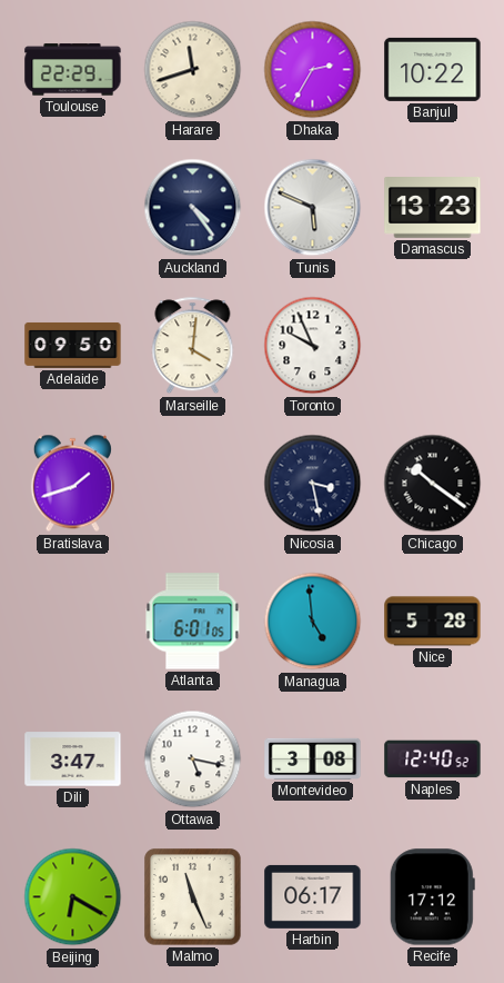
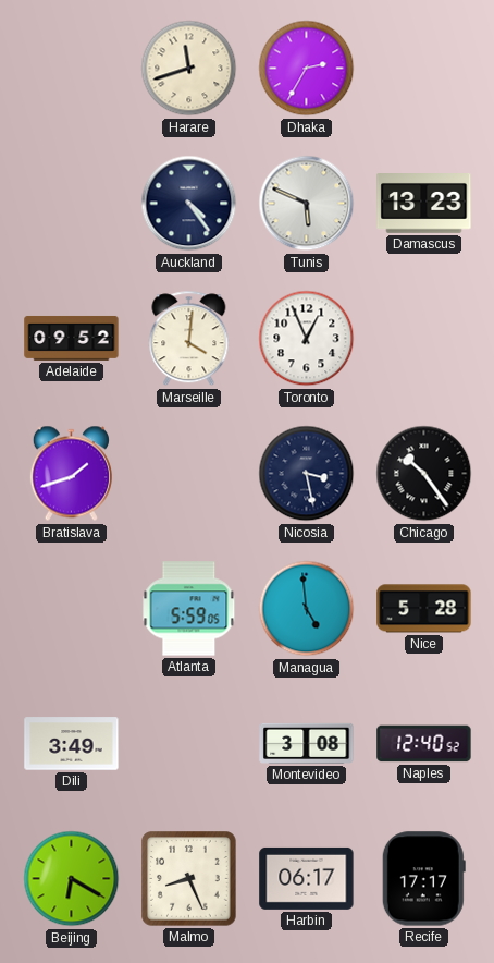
Toulouse: 22:29 -> none (73, 70)
Banjul: 10:22 -> none (433, 69)
Adelaide: 09:50 -> 09:52 (72, 338)
Toronto: 9:56 -> 12:56 (307, 339)
Chicago: 10:21 -> 10:24 (424, 474)
Atlanta: 6:01 -> 5:59 (189, 609)
Dili: 3:47 -> 3:49 (72, 744)
Ottawa: 5:17 -> none (193, 759)
Malmo: 11:26 -> 8:26 (189, 879)
Recife: 17:12 -> 17:17 (423, 879)
